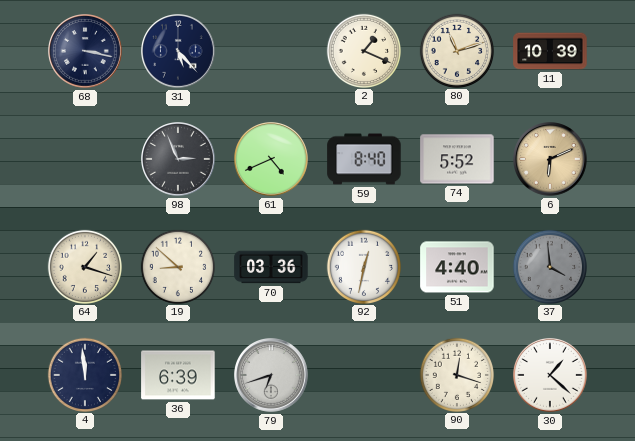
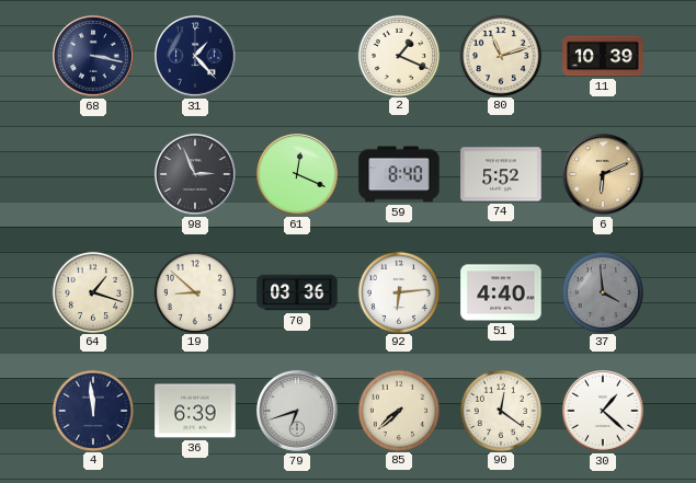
31: 5:23 -> 1:23 (196, 57)
61: 4:41 -> 12:19 (298, 175)
92: 12:32 -> 6:14 (398, 291)
85: none -> 7:38 (398, 410)
90: 12:18 -> 12:21 (500, 410)
